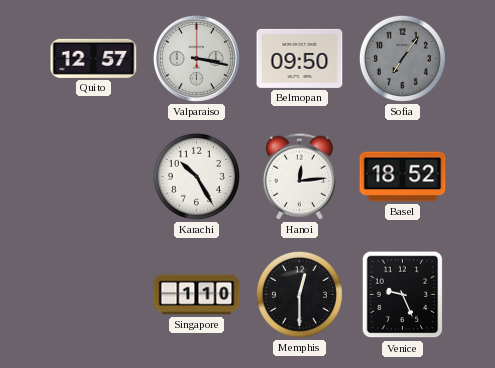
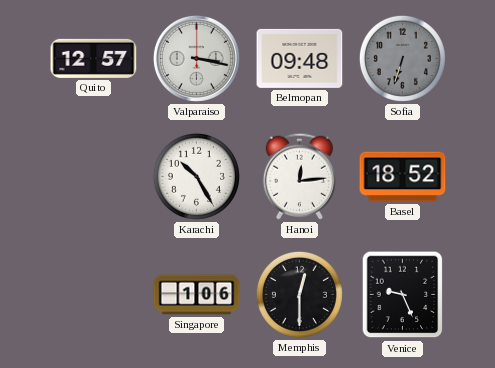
Belmopan: 09:50 -> 09:48 (300, 58)
Sofia: 7:06 -> 6:33 (402, 58)
Singapore: 1:10 -> 1:06 (197, 295)
